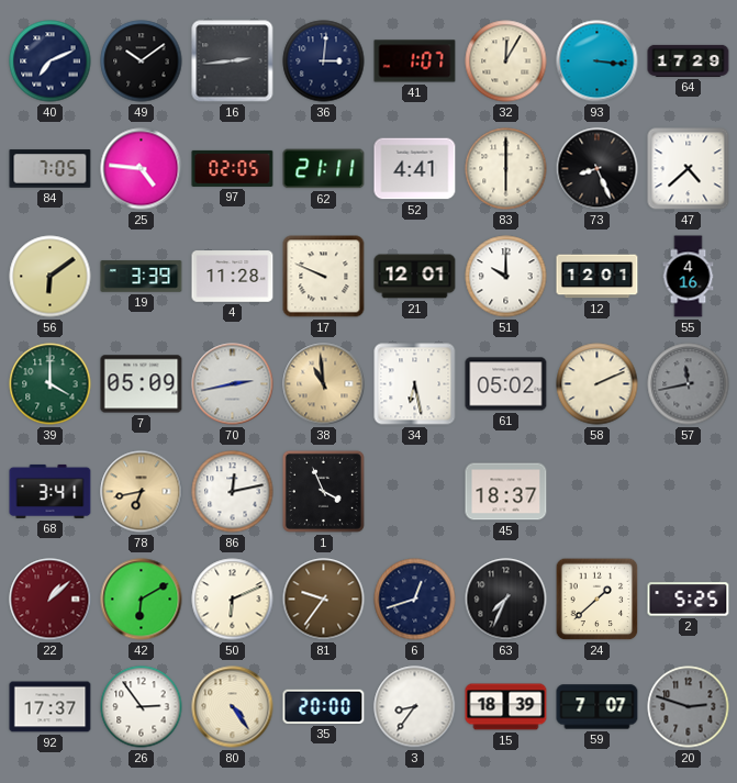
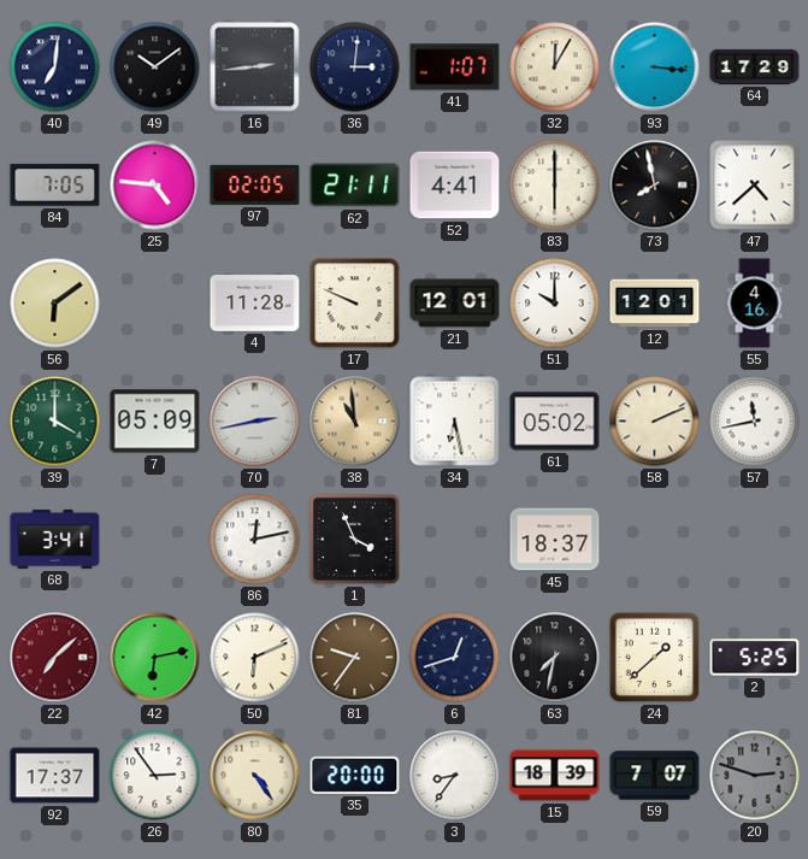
40: 7:11 -> 7:01 (55, 67)
73: 8:26 -> 7:58 (655, 186)
19: 3:39 -> none (142, 277)
57 dial: grey -> white (755, 422)
78: 6:43 -> none (142, 492)
22: 1:08 -> 7:08 (55, 658)
42: 6:10 -> 6:13 (155, 658)
63: 7:34 -> 7:32 (555, 658)
